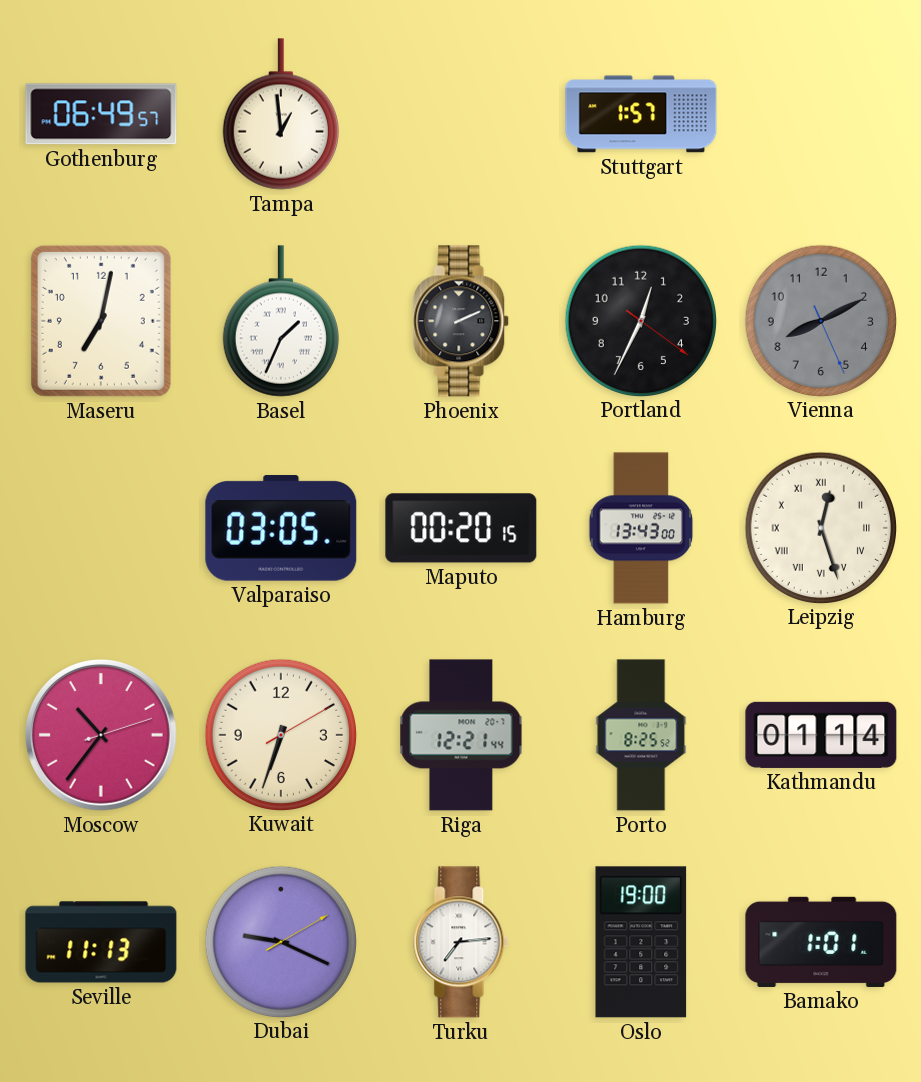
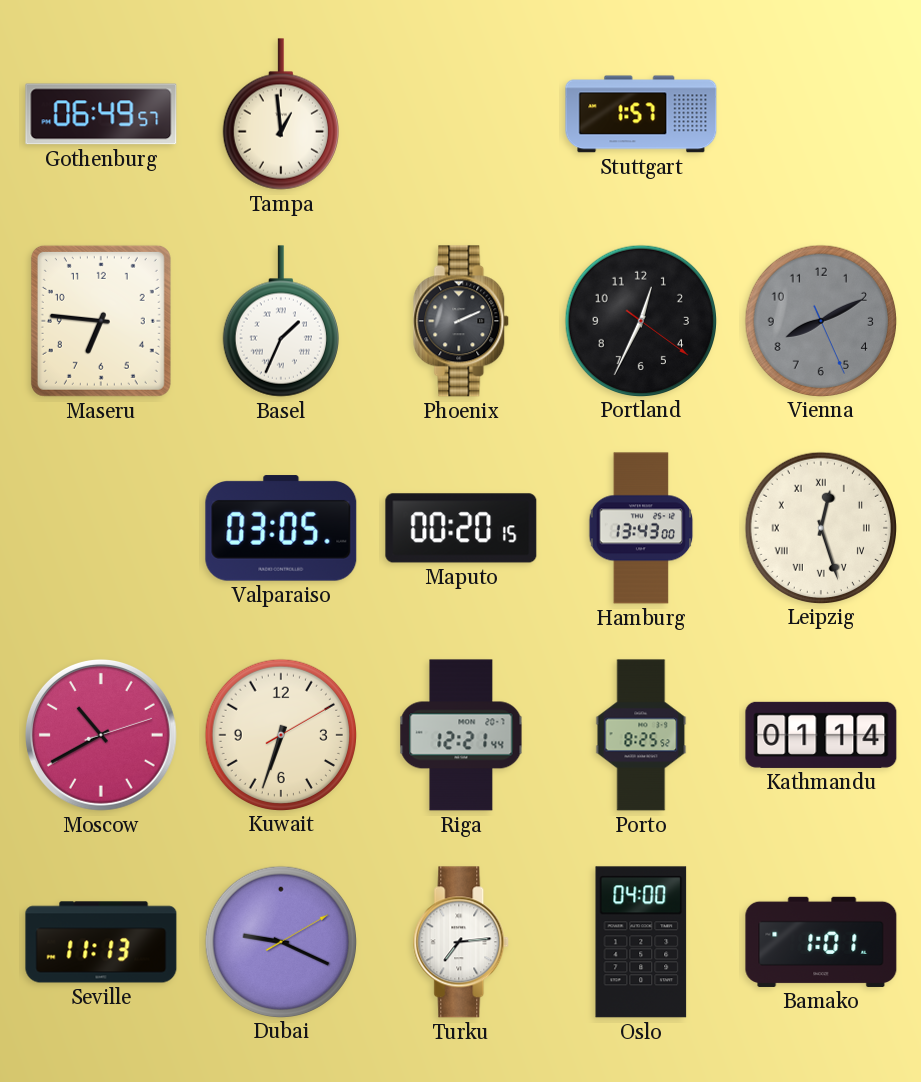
Maseru: 7:02 -> 6:46 (101, 321)
Moscow: 10:36 -> 10:40 (101, 735)
Oslo: 19:00 -> 04:00 (641, 942)
